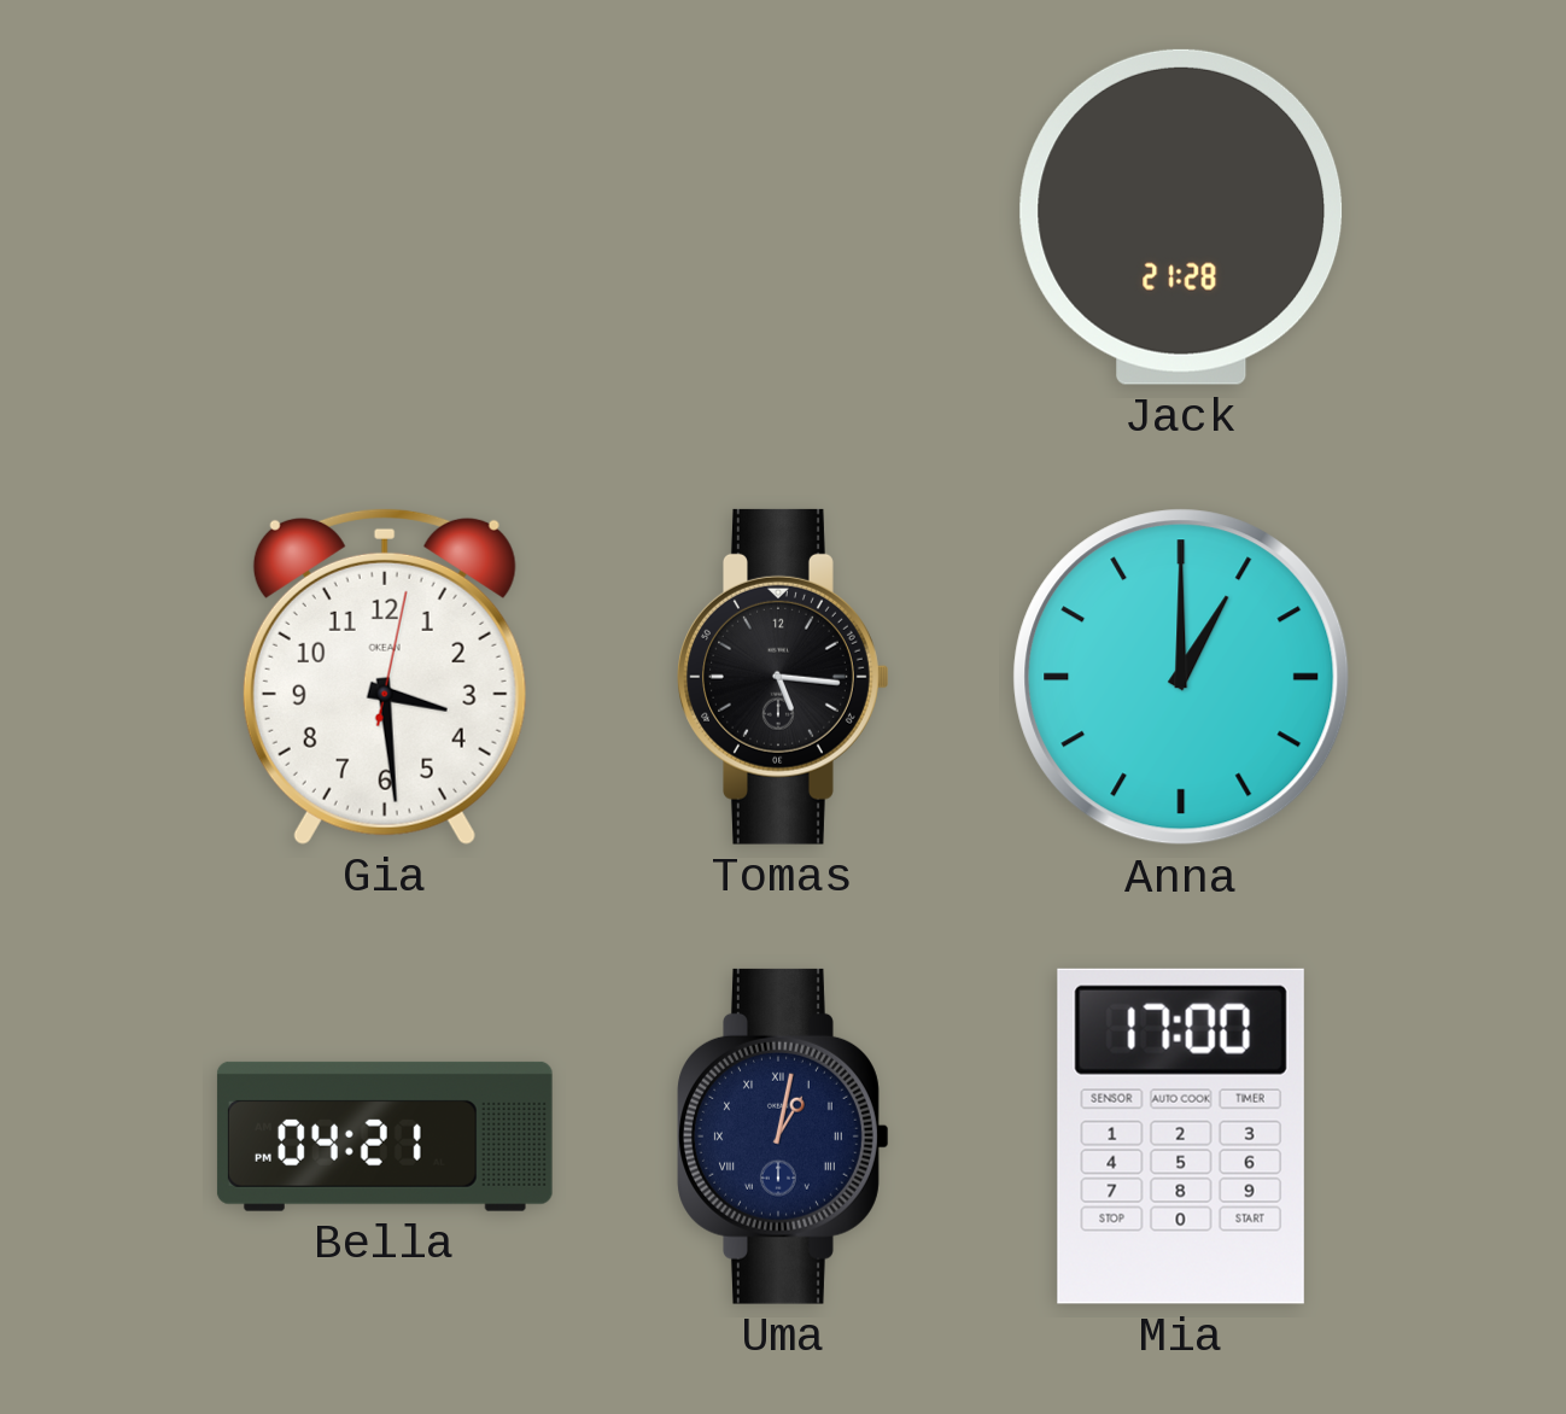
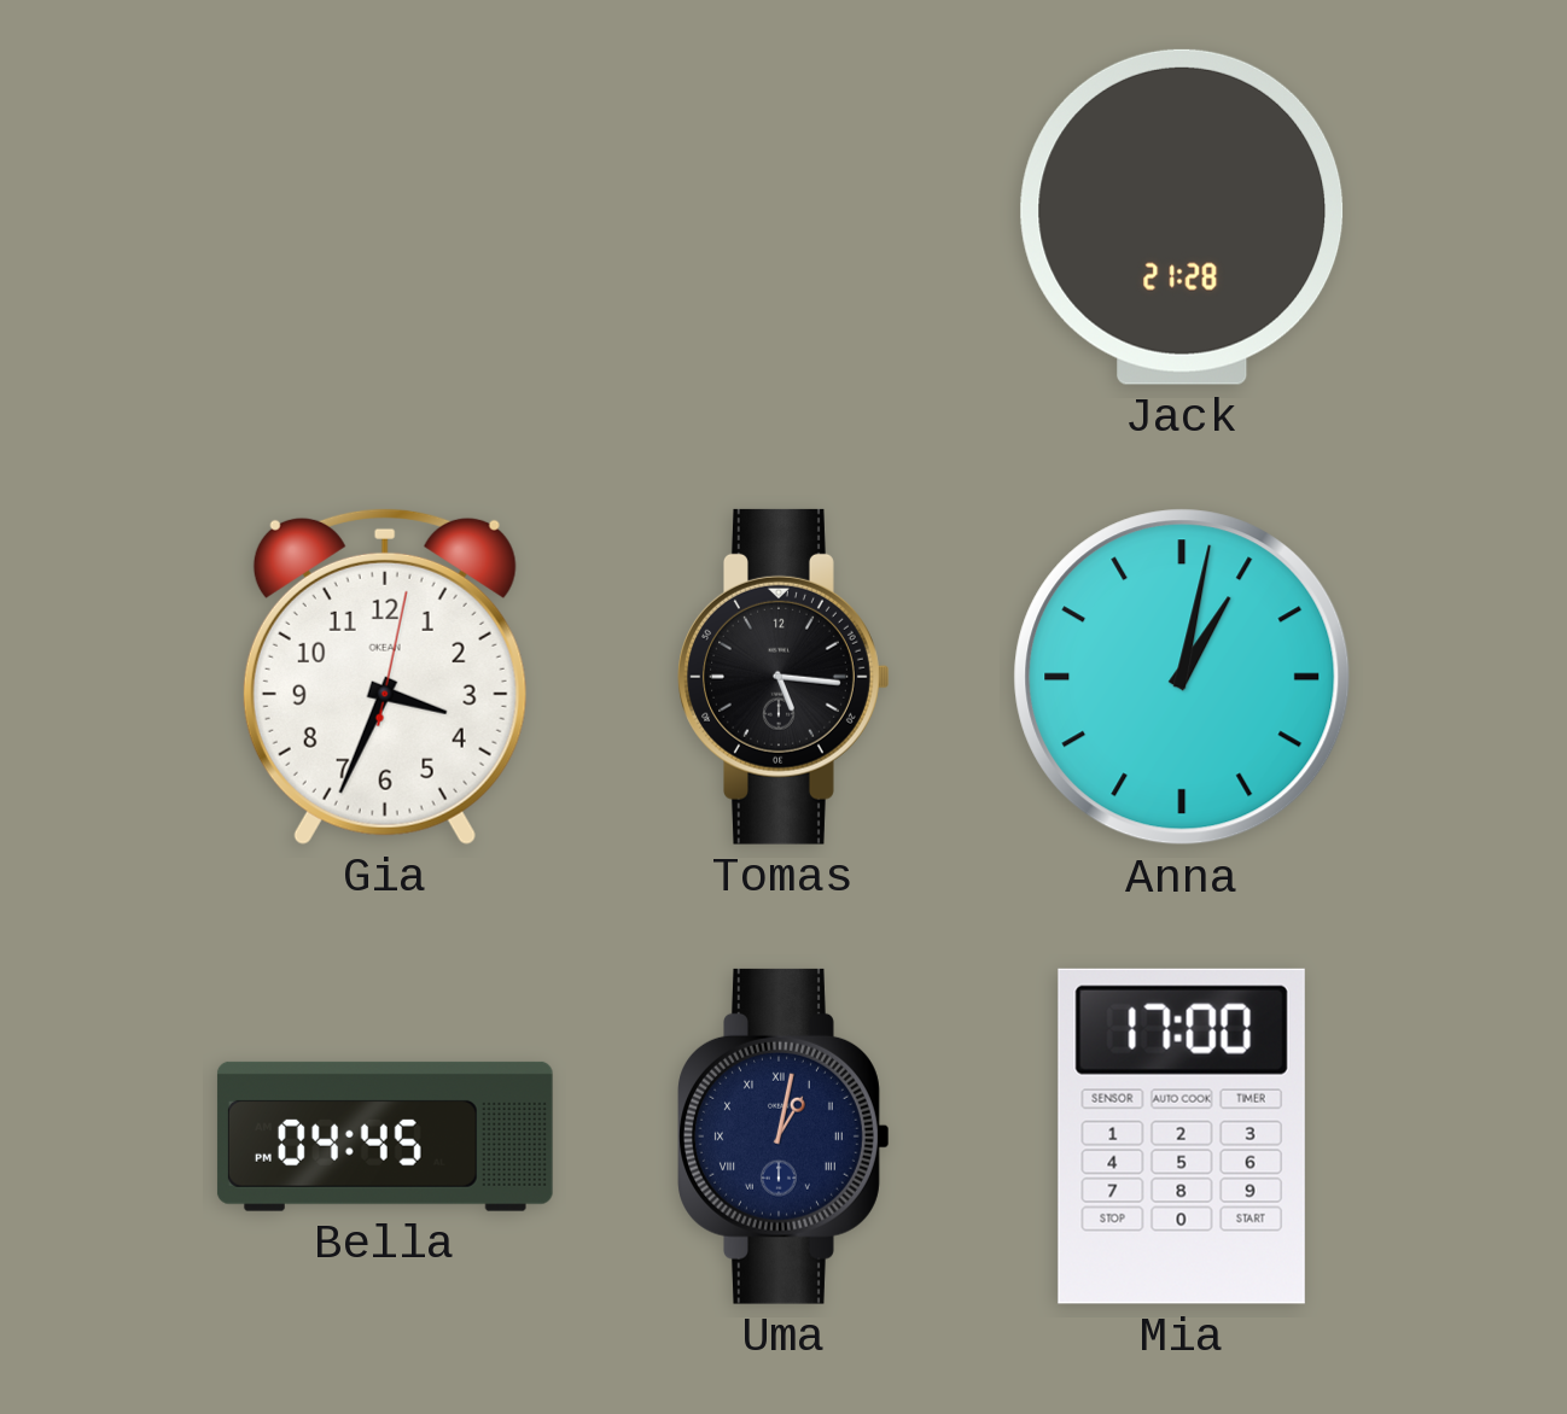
Gia: 3:29 -> 3:34 (385, 676)
Anna: 1:00 -> 1:02 (1182, 677)
Bella: 04:21 -> 04:45 (385, 1137)
